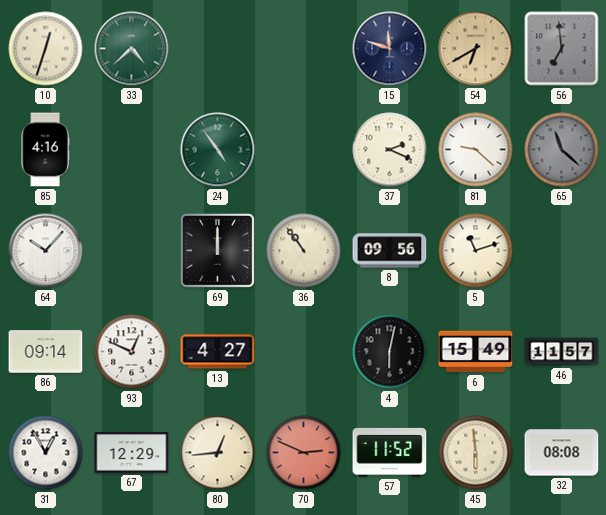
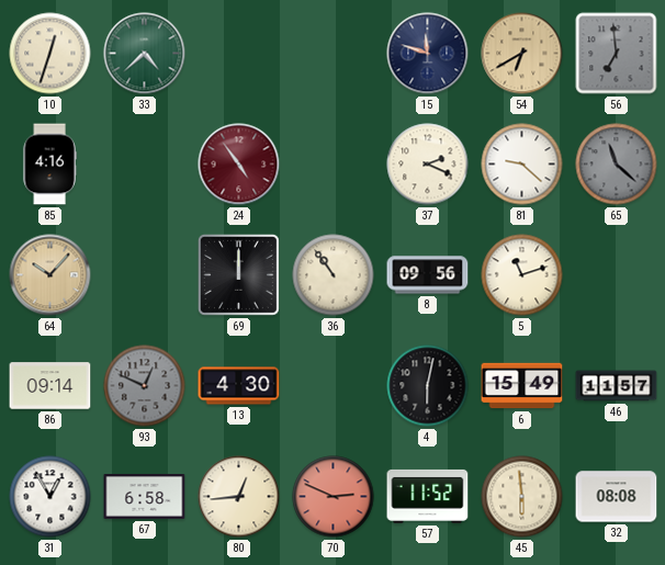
24 dial: green -> burgundy (239, 165)
64 dial: white -> champagne (50, 275)
93 dial: white -> grey (145, 386)
13: 4:27 -> 4:30 (239, 386)
67: 12:29 -> 6:58 (145, 497)
